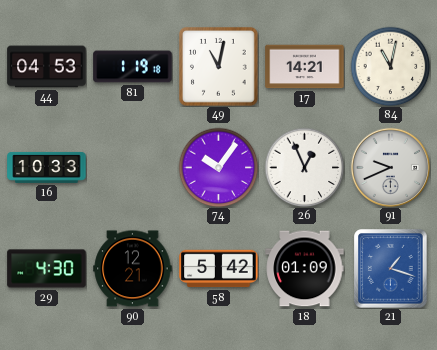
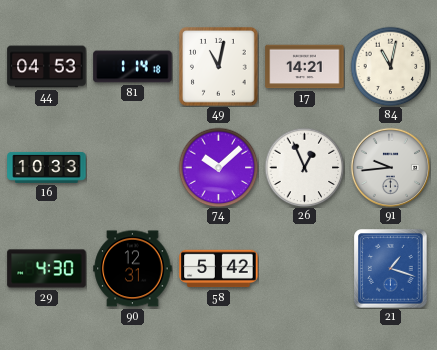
81: 1:19 -> 1:14 (133, 67)
74: 10:06 -> 10:08 (218, 167)
91: 9:41 -> 9:44 (390, 167)
90: 12:21 -> 12:31 (133, 269)
18: 01:09 -> none (305, 269)
